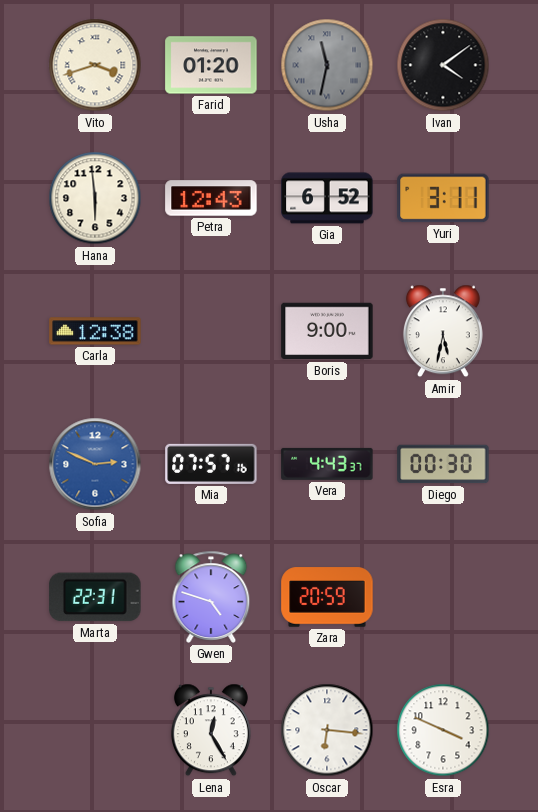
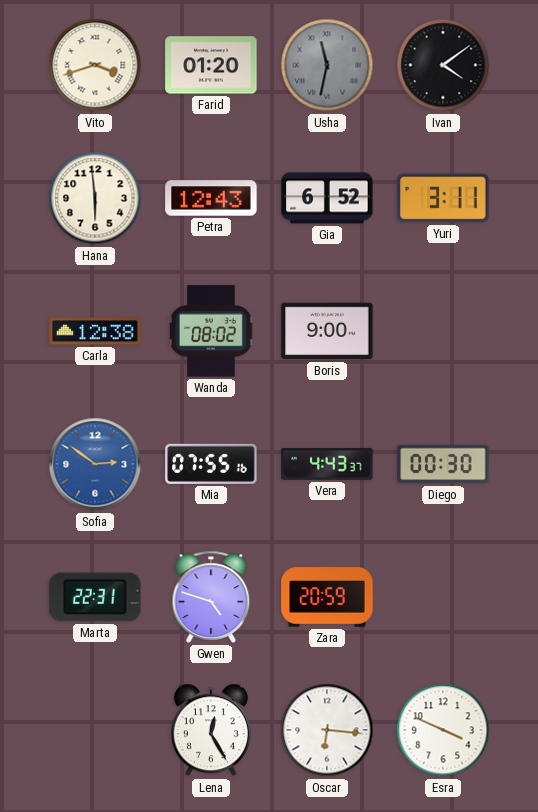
Wanda: none -> 08:02 (212, 331)
Amir: 5:32 -> none (443, 331)
Sofia: 2:49 -> 2:51 (95, 464)
Mia: 07:57 -> 07:55 (211, 464)
